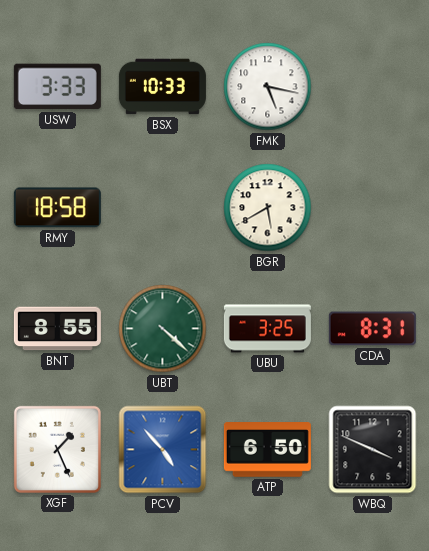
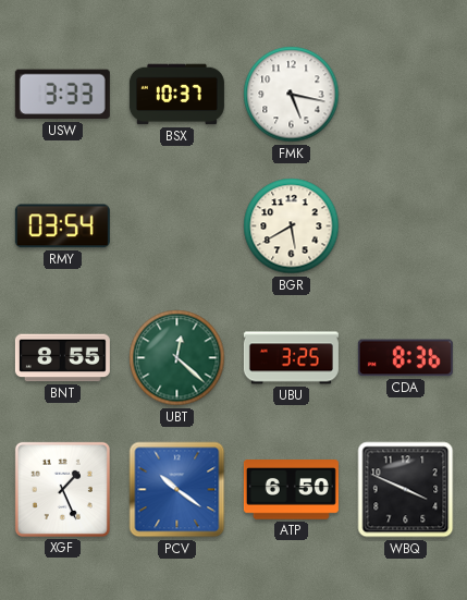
BSX: 10:33 -> 10:37 (176, 95)
RMY: 18:58 -> 03:54 (62, 226)
UBT: 4:22 -> 12:22 (177, 358)
CDA: 8:31 -> 8:36 (405, 358)
PCV: 4:53 -> 10:21 (177, 490)
